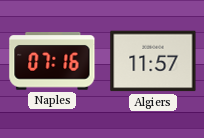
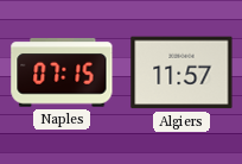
Naples: 07:16 -> 07:15 (62, 72)
